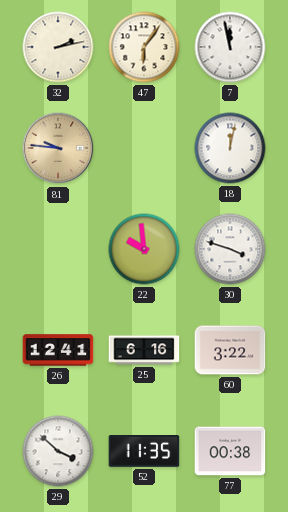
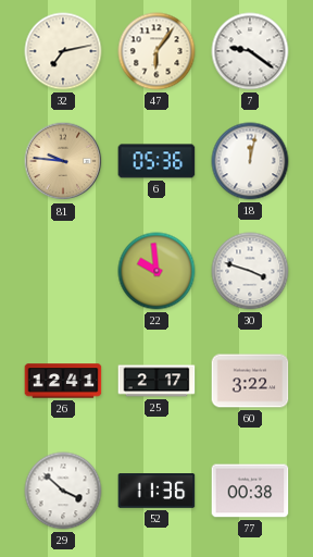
32: 2:13 -> 7:13 (63, 51)
7: 11:58 -> 9:21 (250, 51)
6: none -> 05:36 (156, 161)
25: 6:16 -> 2:17 (156, 381)
52: 11:35 -> 11:36 (156, 492)
